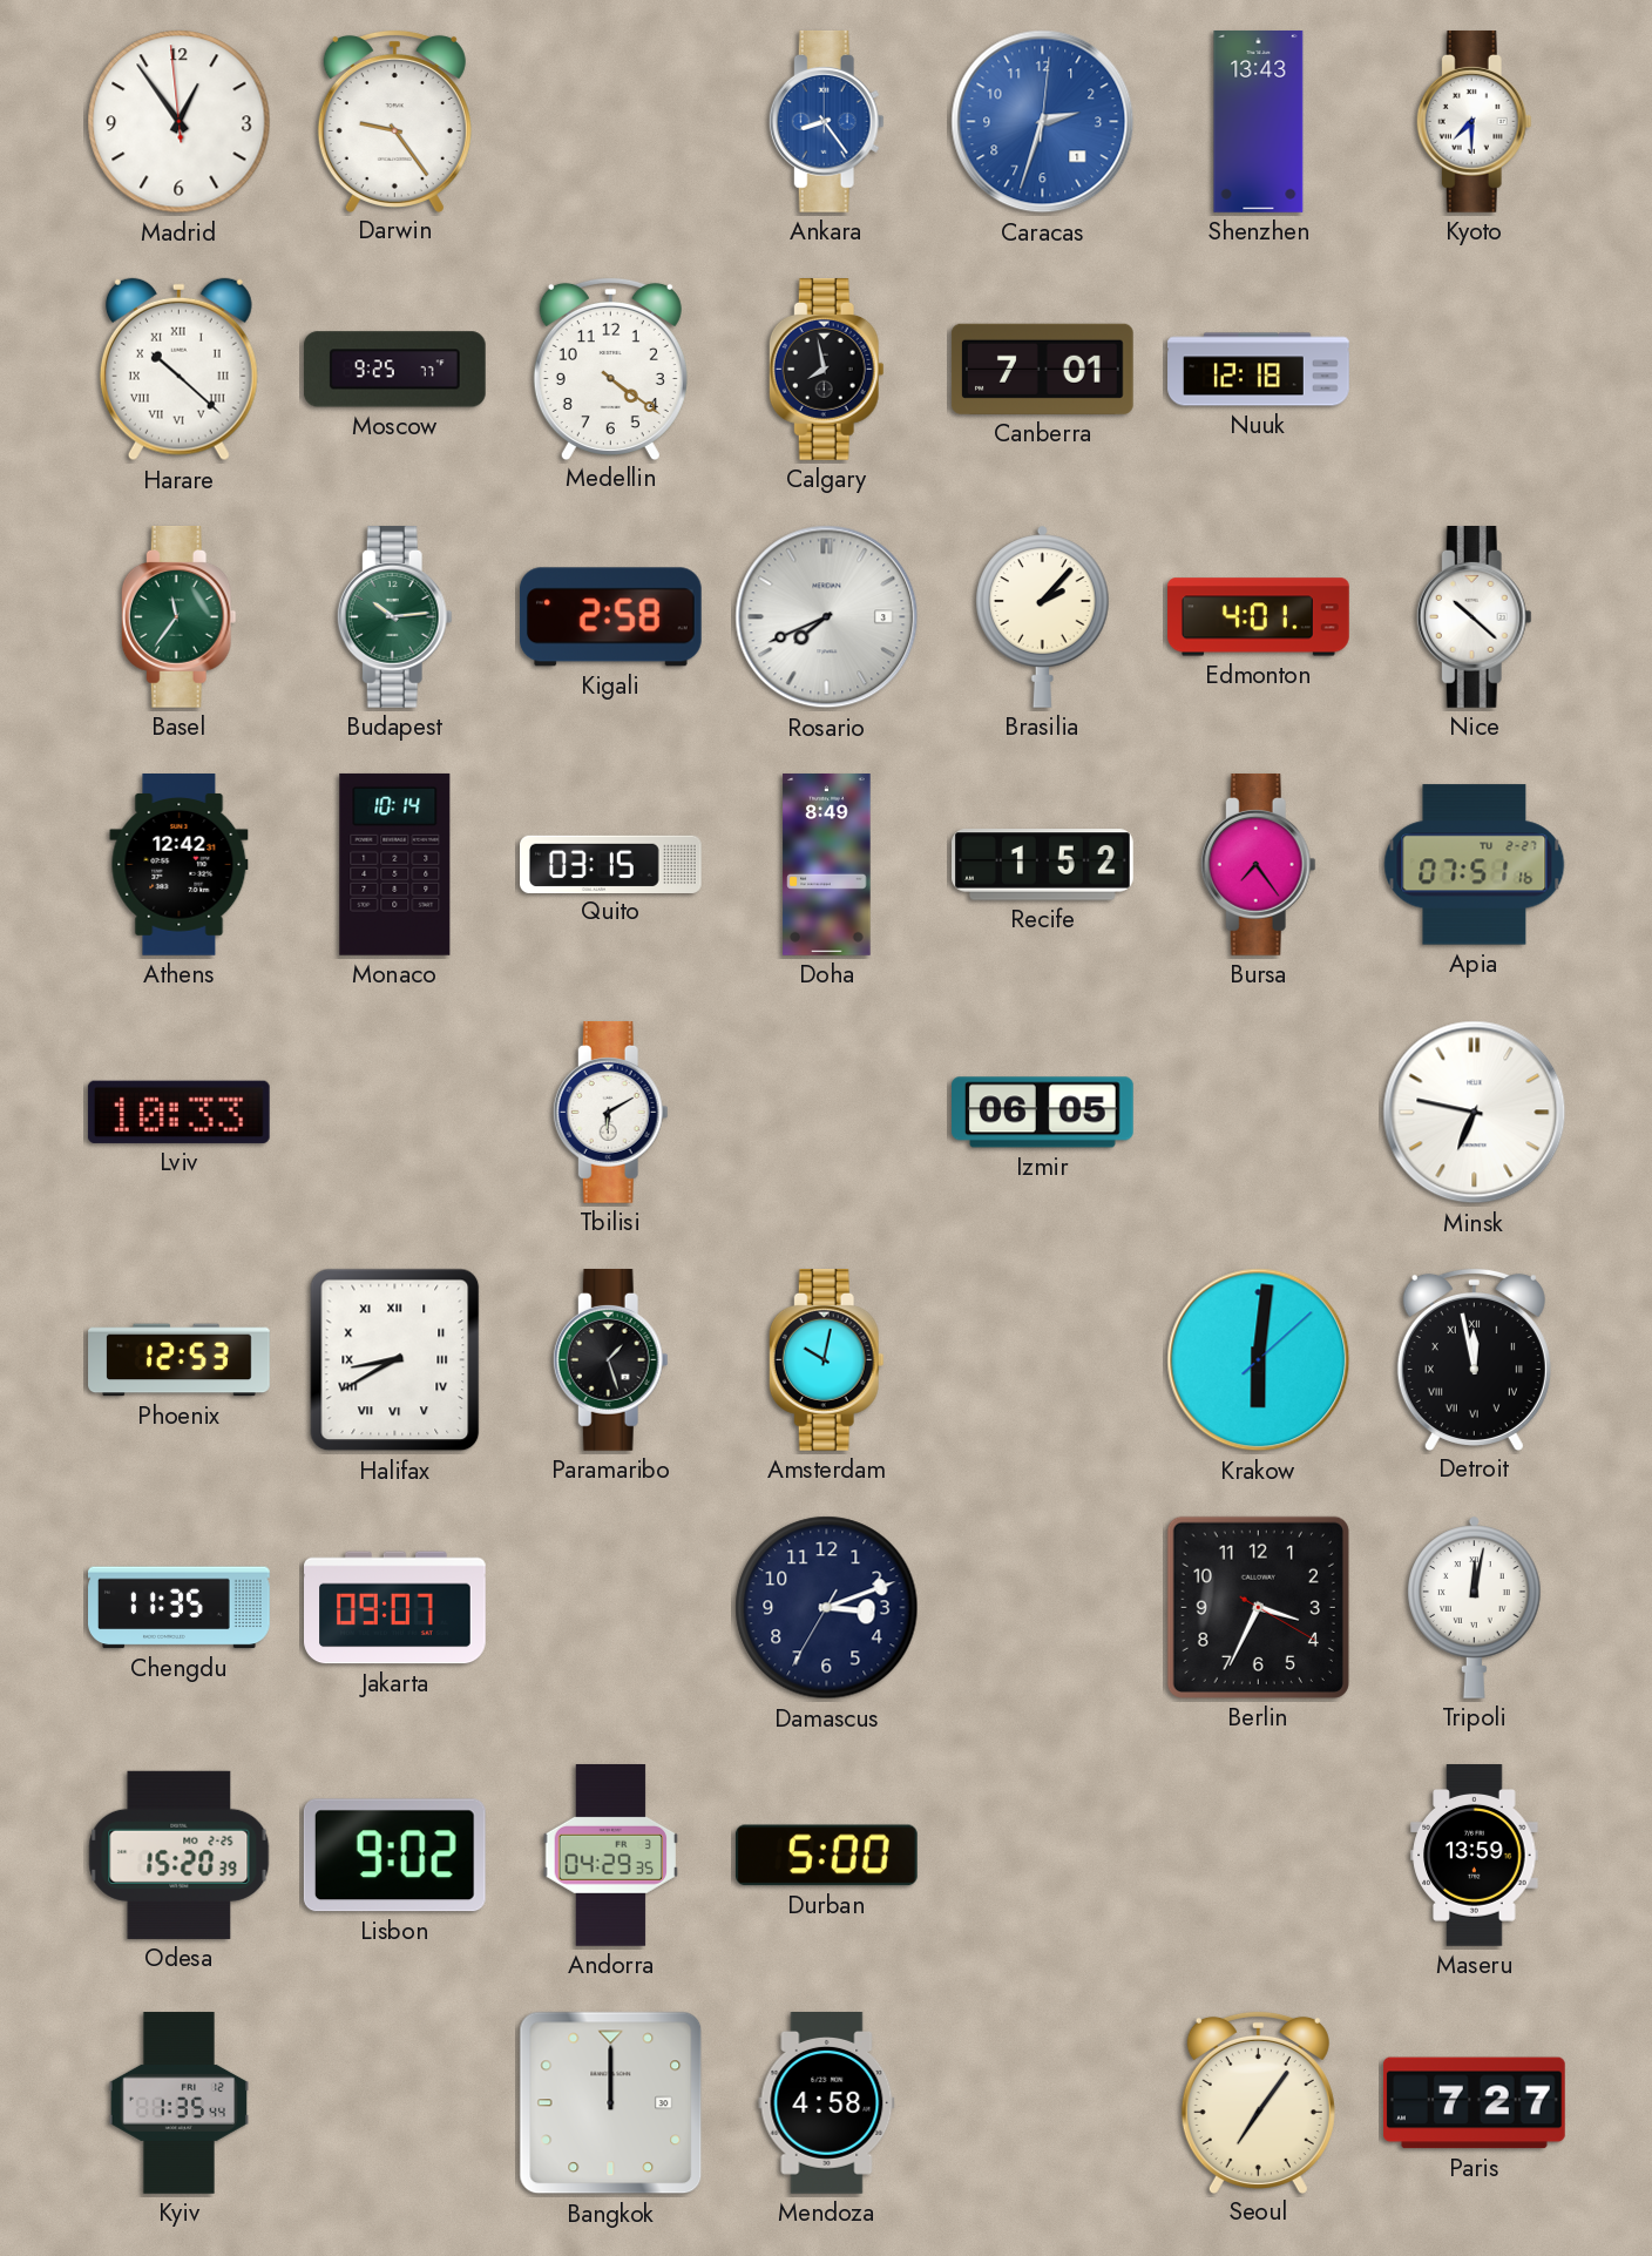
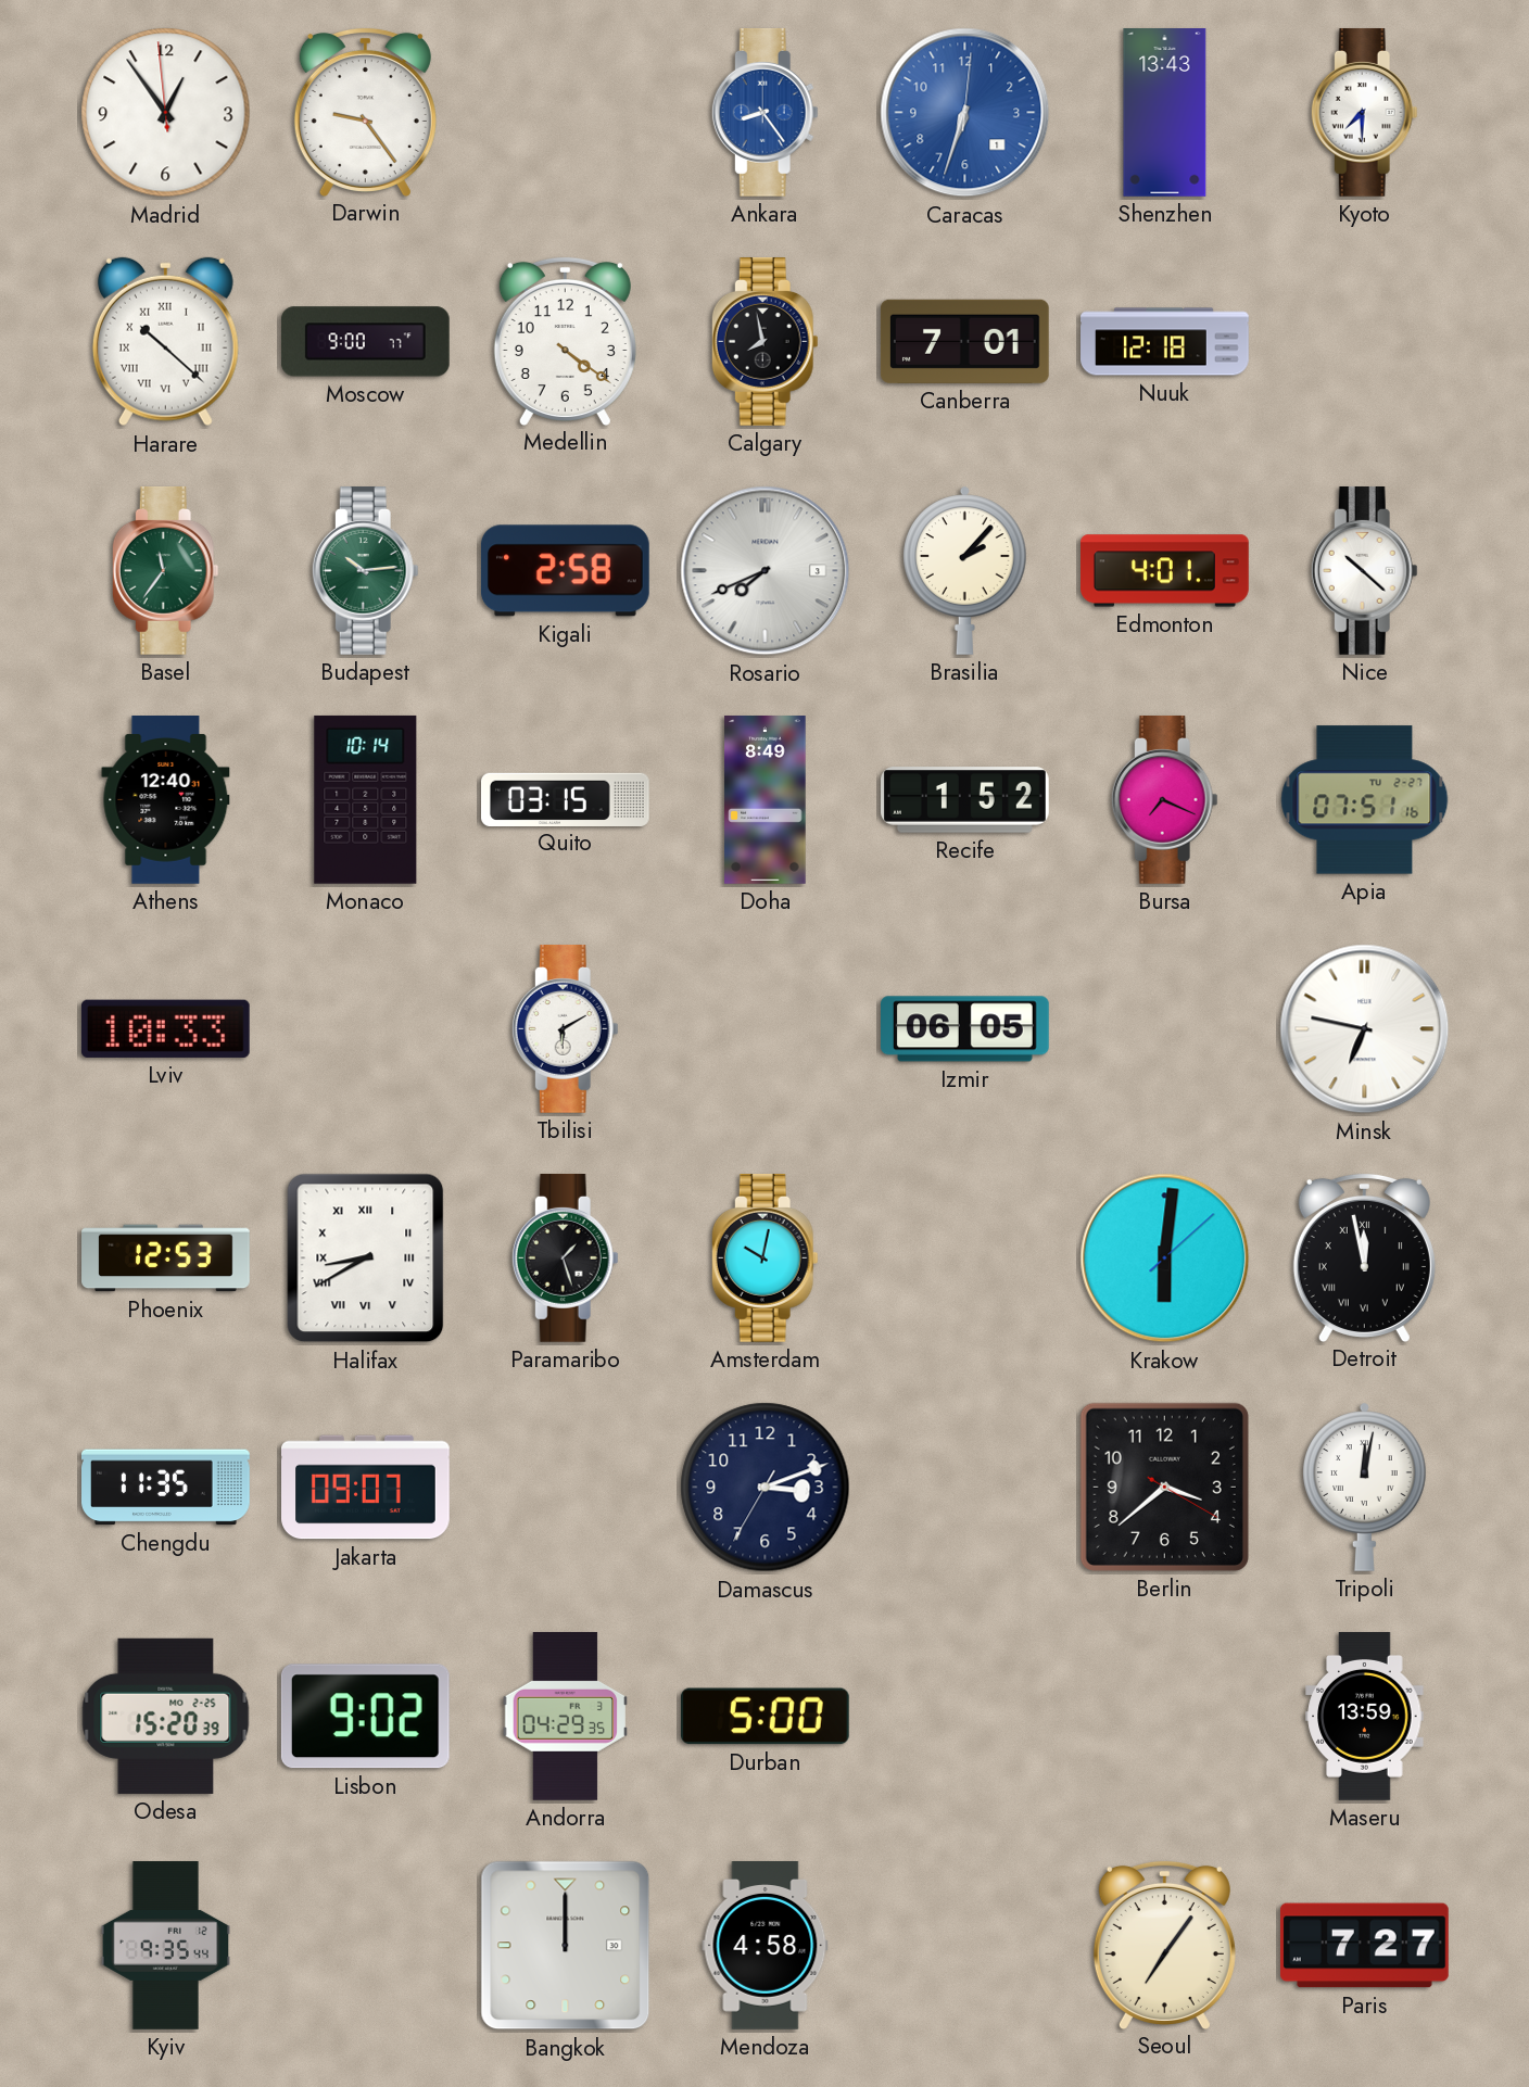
Caracas: 2:33 -> 6:33 (965, 113)
Moscow: 9:25 -> 9:00 (365, 342)
Athens: 12:42 -> 12:40 (166, 800)
Bursa: 7:24 -> 7:19 (1164, 800)
Berlin: 3:34 -> 3:38 (1164, 1487)
Kyiv: 1:35 -> 9:35 (165, 1946)
